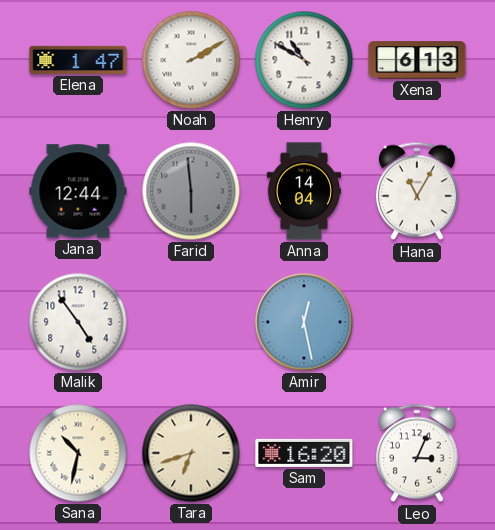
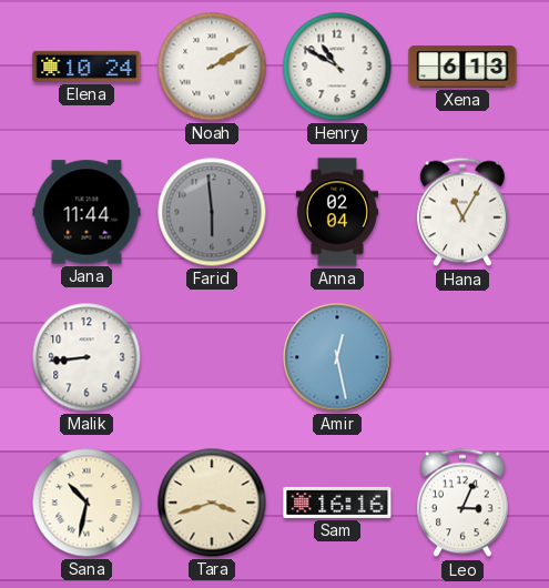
Elena: 1:47 -> 10:24 (87, 67)
Jana: 12:44 -> 11:44 (87, 212)
Anna: 14:04 -> 02:04 (336, 212)
Malik: 4:54 -> 8:44 (87, 357)
Tara: 6:42 -> 3:42 (212, 503)
Sam: 16:20 -> 16:16 (337, 503)
